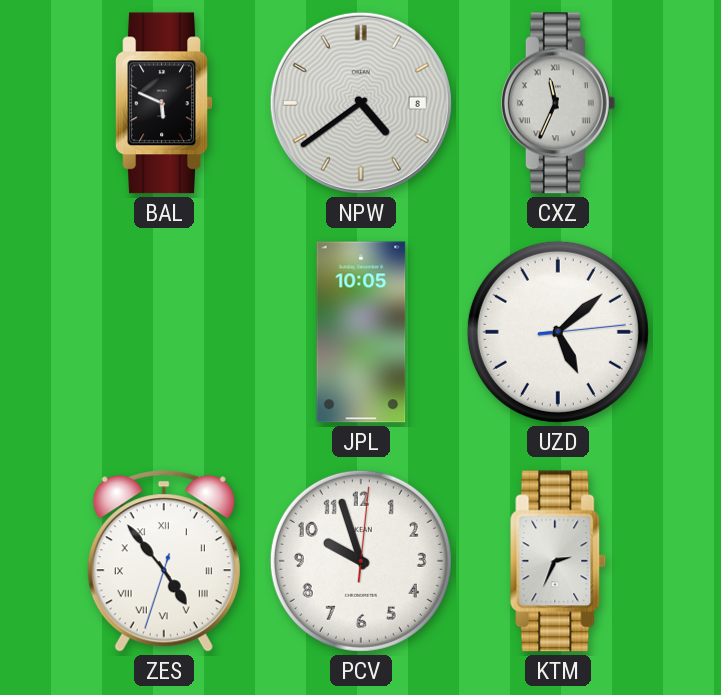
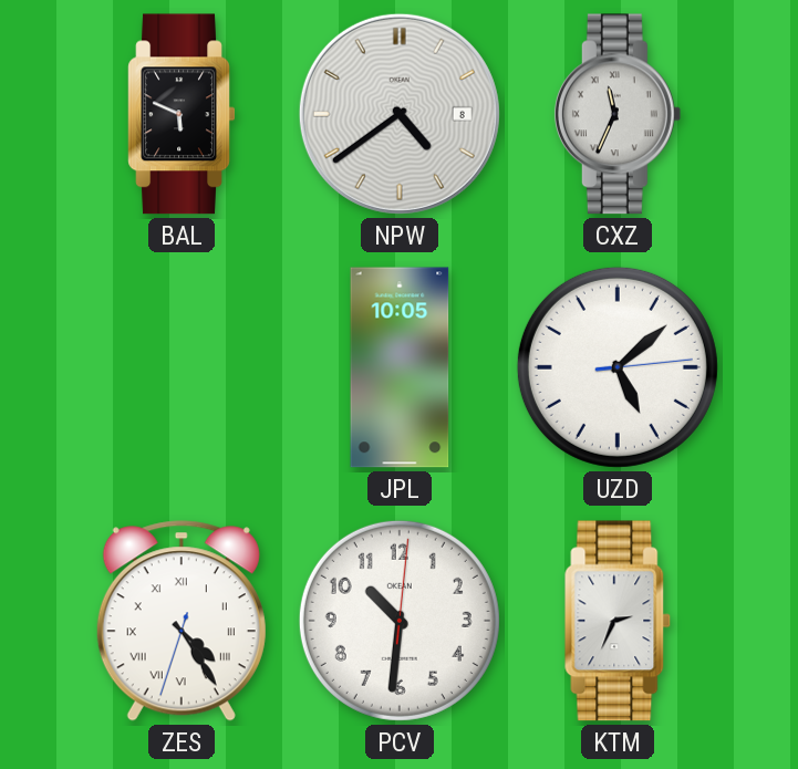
ZES: 4:53 -> 4:24 (182, 621)
PCV: 9:57 -> 10:31 (400, 621)
